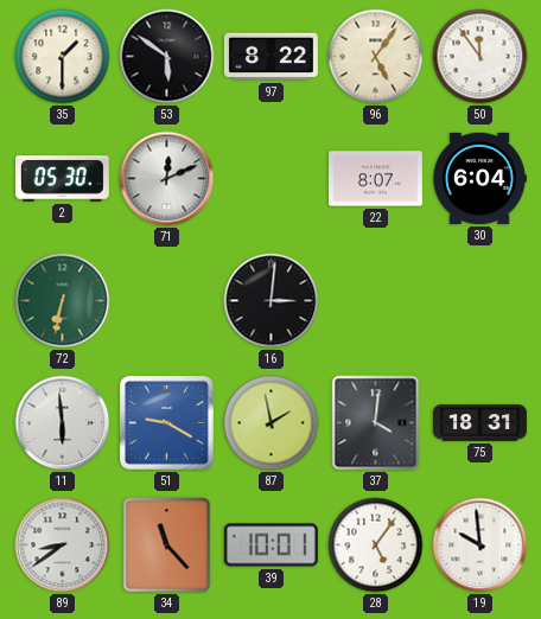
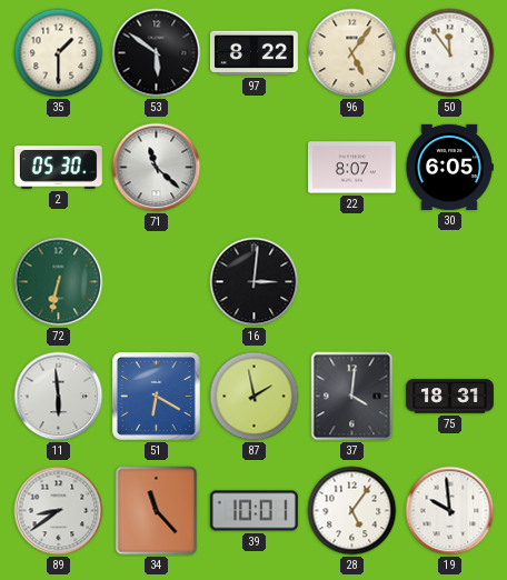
71: 12:11 -> 11:22 (157, 168)
30: 6:04 -> 6:05 (449, 167)
51: 9:20 -> 6:20 (156, 396)
